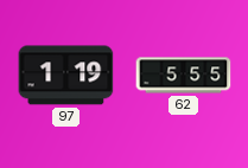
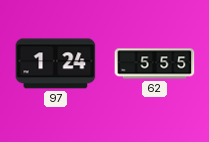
97: 1:19 -> 1:24 (56, 64)
